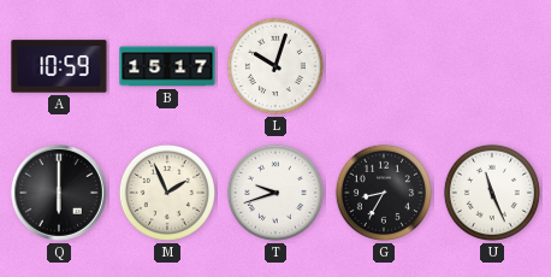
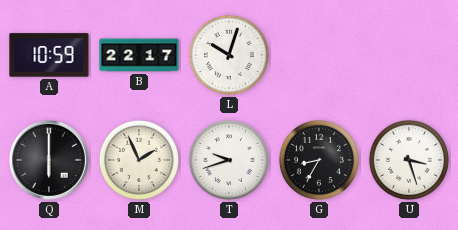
B: 15:17 -> 22:17 (139, 55)
U: 11:26 -> 3:27 (409, 160)
